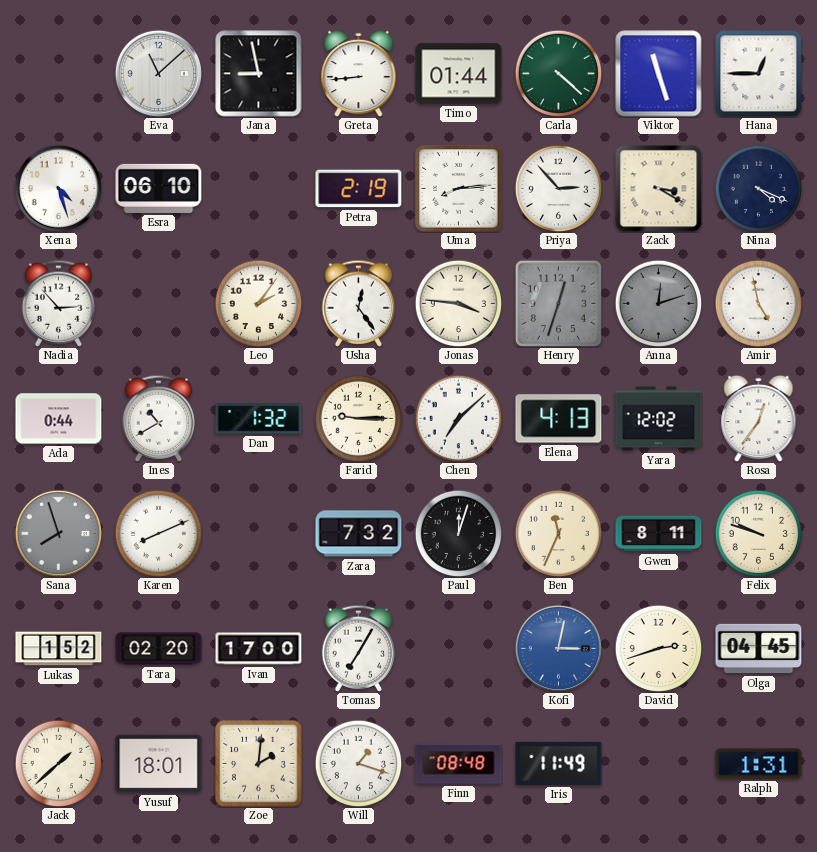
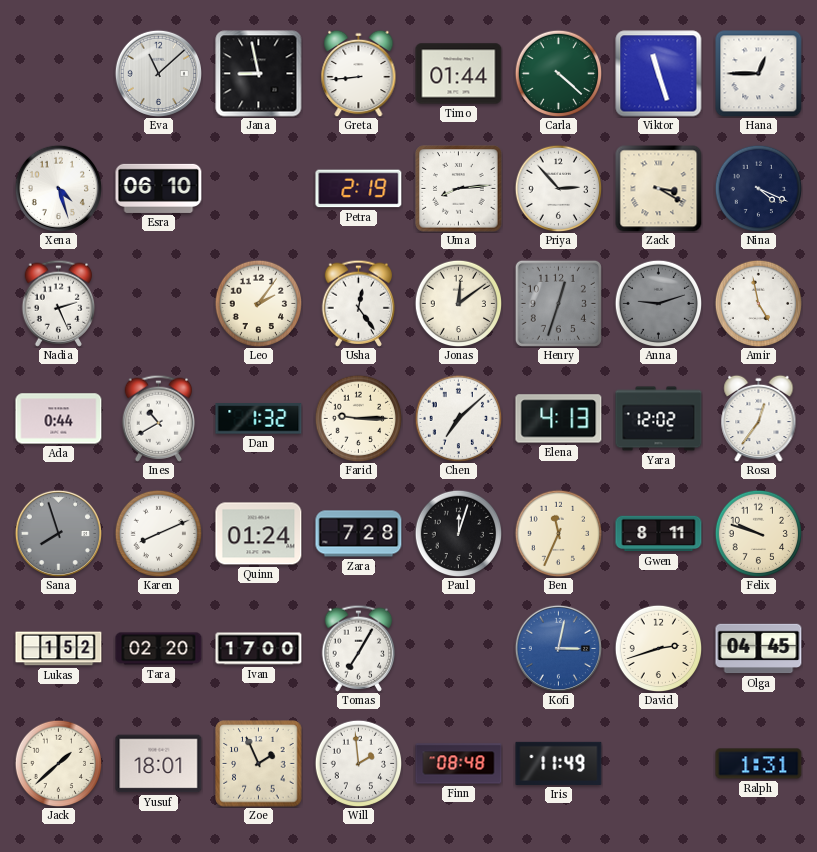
Nadia: 2:53 -> 2:26 (59, 303)
Jonas: 3:46 -> 12:09 (458, 303)
Anna: 12:12 -> 9:12 (658, 303)
Quinn: none -> 01:24 (259, 534)
Zara: 7:32 -> 7:28 (359, 534)
Zoe: 2:01 -> 1:56 (259, 764)
Will: 1:18 -> 1:59 (358, 763)
